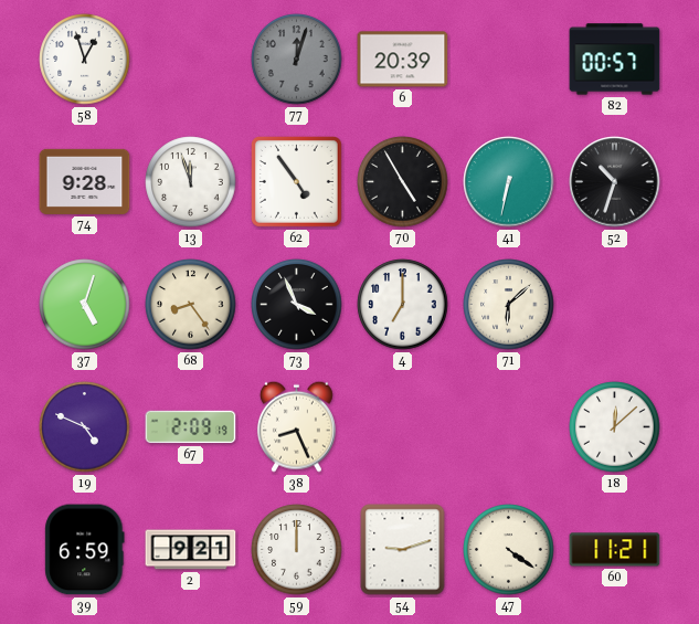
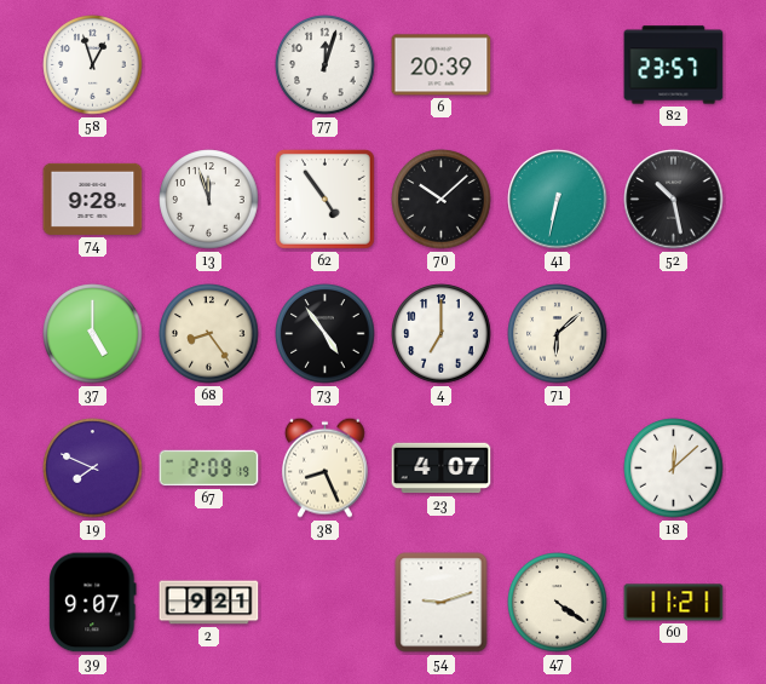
77 dial: grey -> white (326, 65)
82: 00:57 -> 23:57 (674, 65)
70: 4:55 -> 10:08 (442, 200)
52: 10:33 -> 10:28 (674, 200)
37: 5:03 -> 5:00 (93, 334)
73: 3:56 -> 4:54 (326, 334)
19: 4:49 -> 7:49 (93, 469)
23: none -> 4:07 (442, 469)
39: 6:59 -> 9:07 (93, 603)
59: 12:00 -> none (297, 550)
